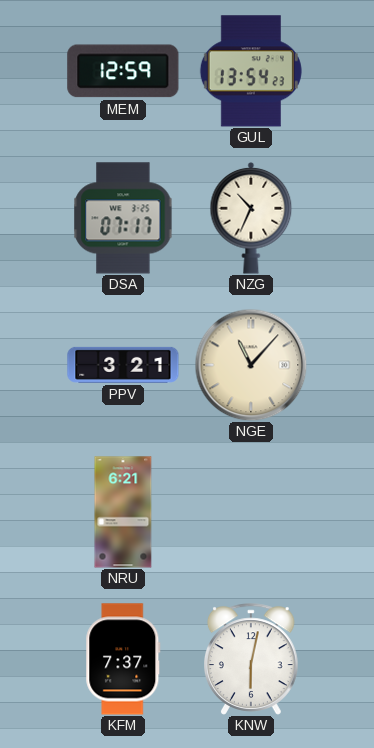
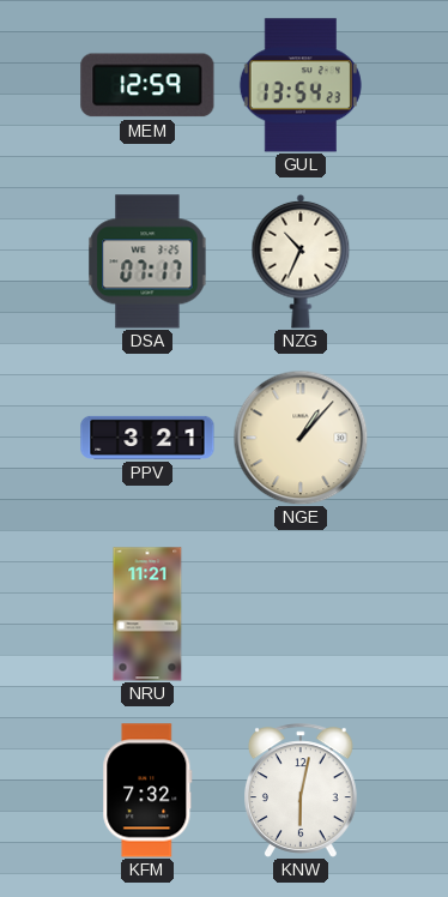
NGE: 11:07 -> 1:07 (301, 438)
NRU: 6:21 -> 11:21 (147, 614)
KFM: 7:37 -> 7:32 (147, 790)
